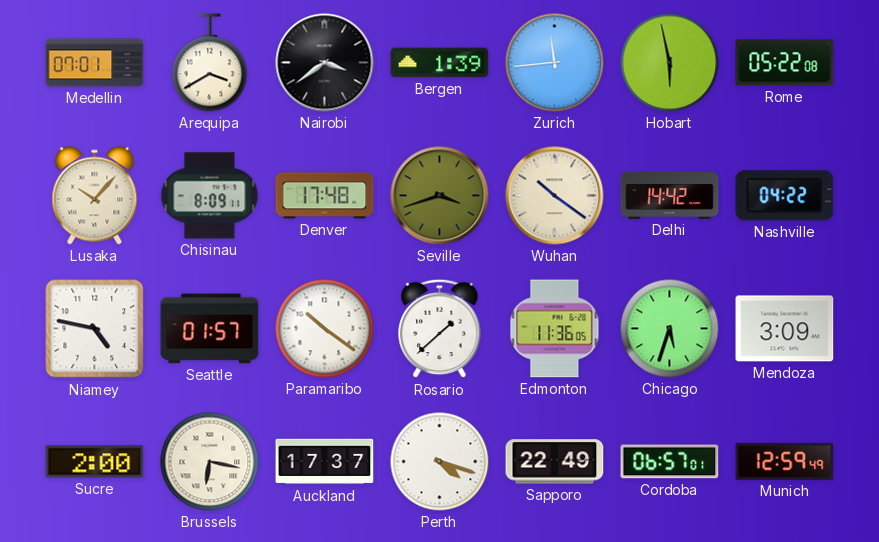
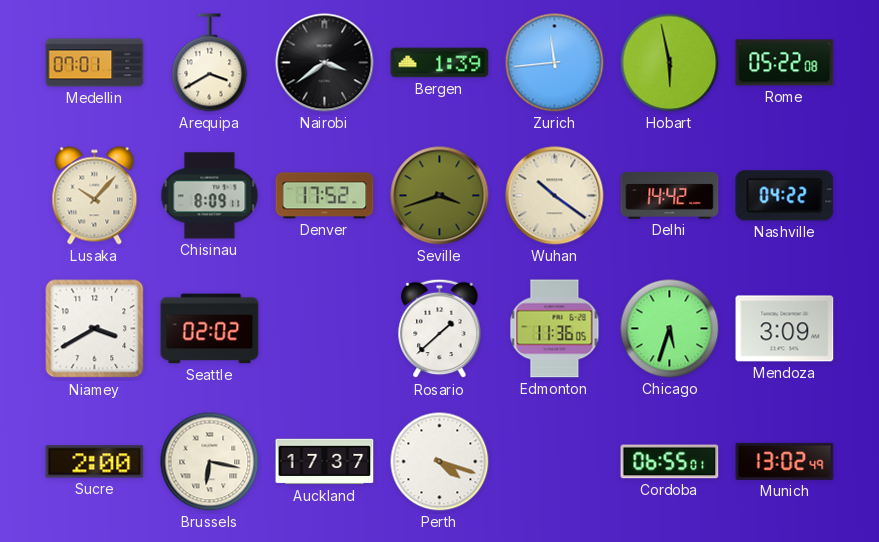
Denver: 17:48 -> 17:52 (325, 196)
Niamey: 4:47 -> 3:40 (95, 329)
Seattle: 01:57 -> 02:02 (210, 329)
Paramaribo: 10:21 -> none (325, 329)
Sapporo: 22:49 -> none (555, 462)
Cordoba: 06:57 -> 06:55 (670, 462)
Munich: 12:59 -> 13:02 (785, 461)
